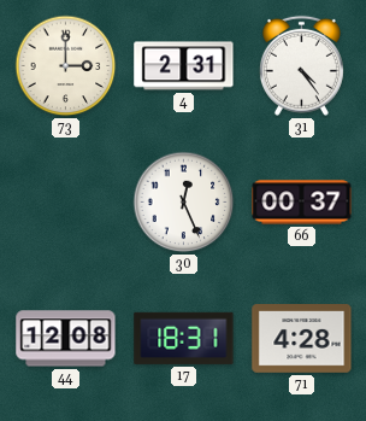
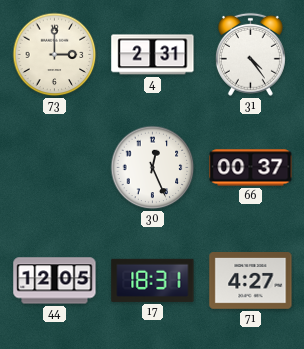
44: 12:08 -> 12:05 (55, 281)
71: 4:28 -> 4:27 (251, 281)
